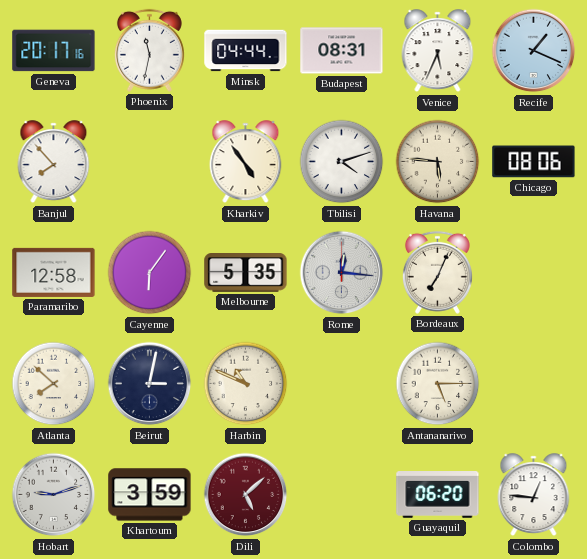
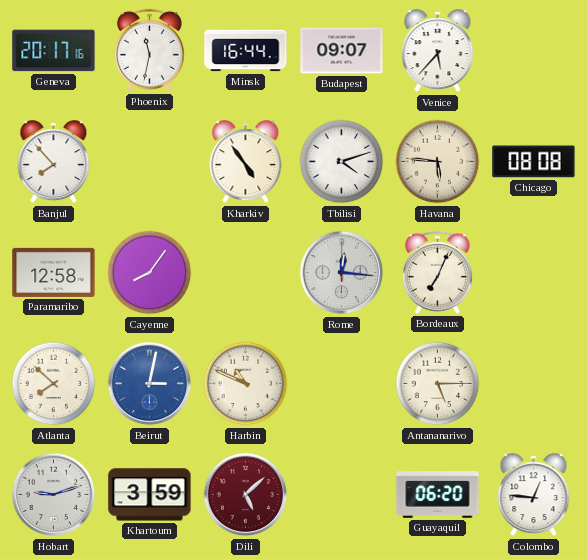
Minsk: 04:44 -> 16:44 (246, 51)
Budapest: 08:31 -> 09:07 (342, 51)
Venice: 5:34 -> 5:37 (438, 51)
Recife: 1:19 -> none (534, 51)
Chicago: 08:06 -> 08:08 (534, 162)
Cayenne: 6:06 -> 8:06 (150, 273)
Melbourne: 5:35 -> none (246, 273)
Beirut dial: navy -> blue (150, 384)
